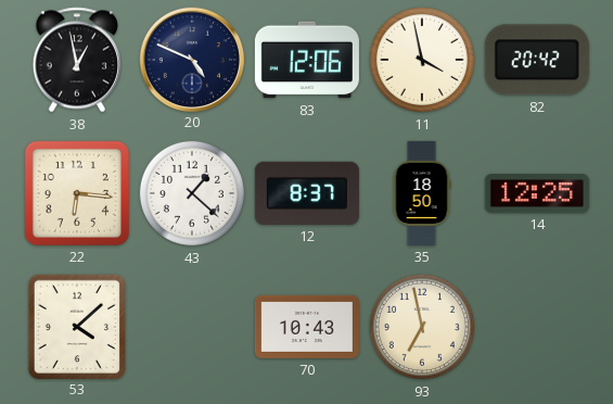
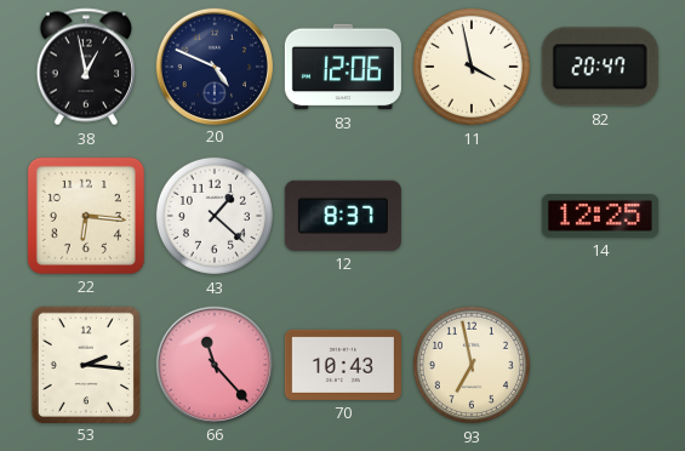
82: 20:42 -> 20:47 (600, 67)
35: 18:50 -> none (422, 193)
53: 4:08 -> 2:16 (85, 364)
66: none -> 11:23 (213, 364)
